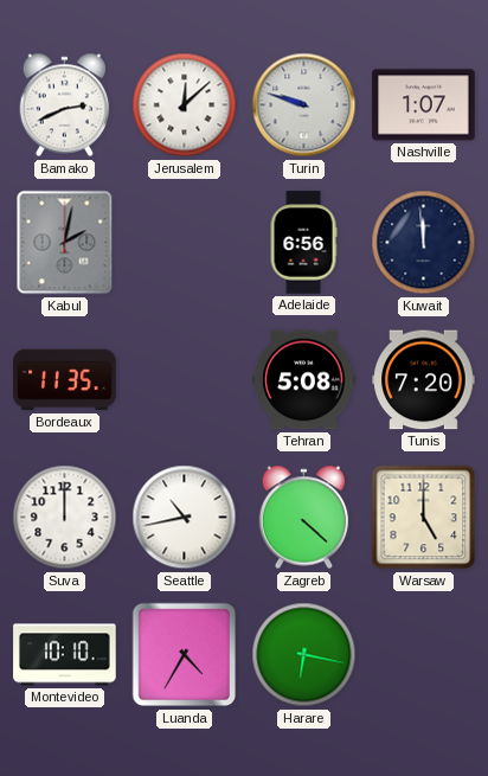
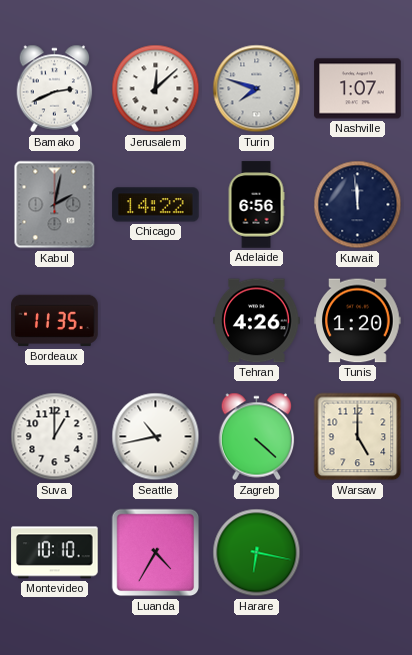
Turin: 9:48 -> 7:48 (257, 89)
Chicago: none -> 14:22 (156, 205)
Tehran: 5:08 -> 4:26 (257, 321)
Tunis: 7:20 -> 1:20 (358, 321)
Suva: 12:00 -> 1:00 (55, 437)
